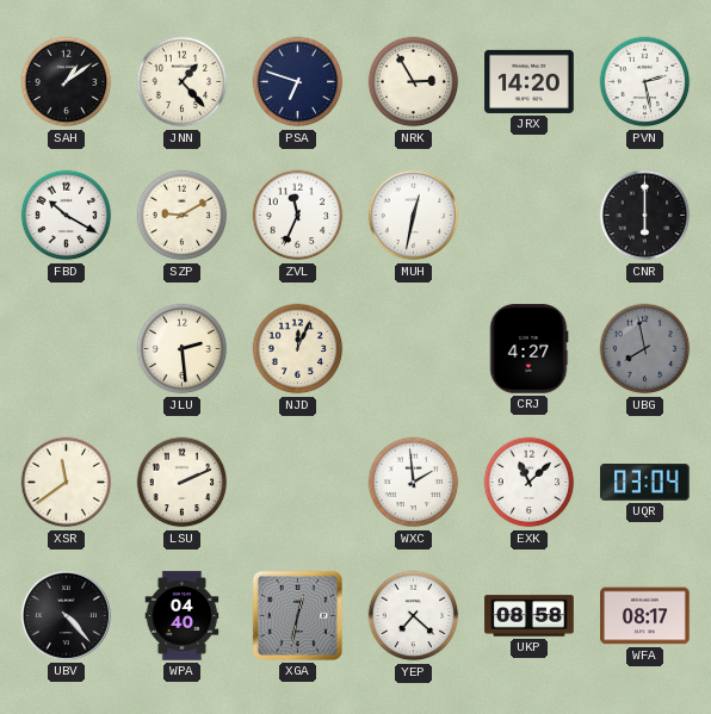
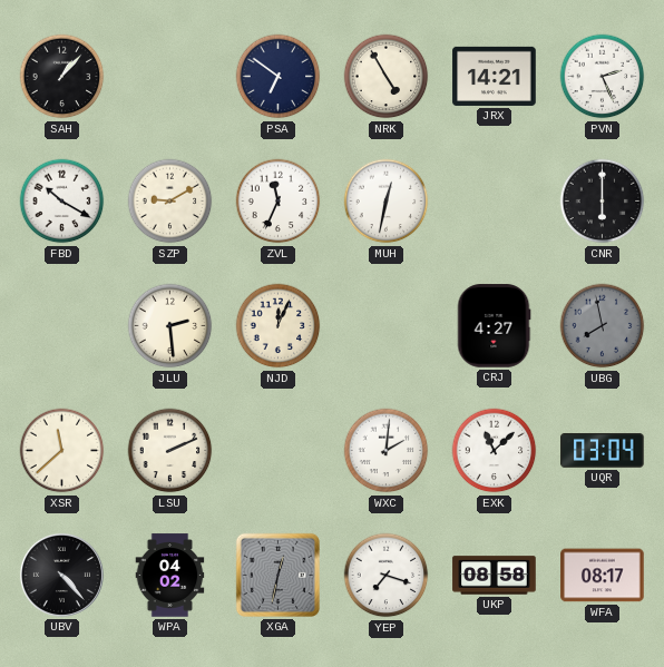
SAH: 1:09 -> 1:07 (62, 77)
JNN: 1:23 -> none (183, 82)
PSA: 6:48 -> 6:51 (279, 77)
NRK: 2:55 -> 4:55 (387, 77)
JRX: 14:20 -> 14:21 (495, 76)
PVN: 2:28 -> 2:26 (603, 77)
XSR: 11:39 -> 11:38 (62, 451)
WXC: 1:59 -> 2:01 (387, 451)
WPA: 04:40 -> 04:02 (170, 576)
YEP: 7:22 -> 7:18 (387, 576)
